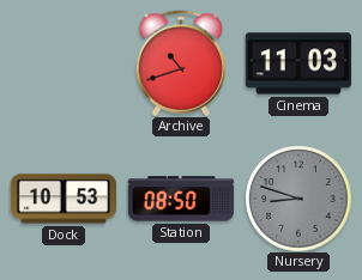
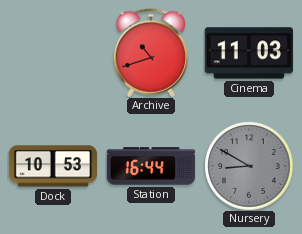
Station: 08:50 -> 16:44 (151, 166)
Nursery: 8:48 -> 8:50 (249, 166)
